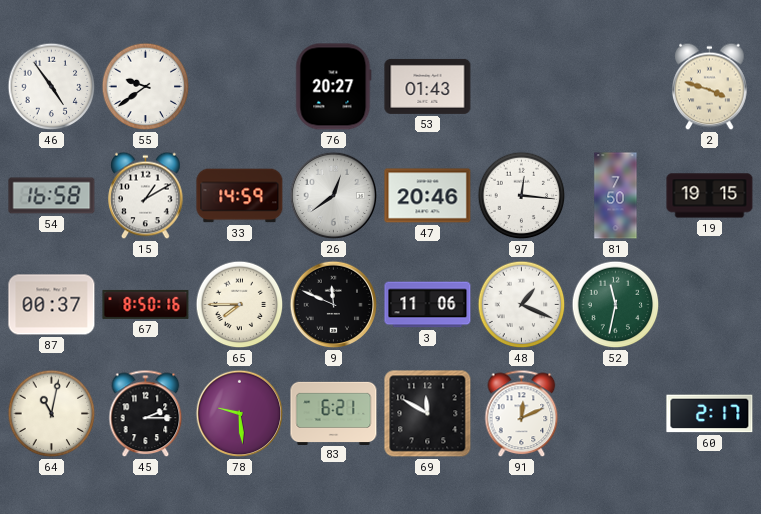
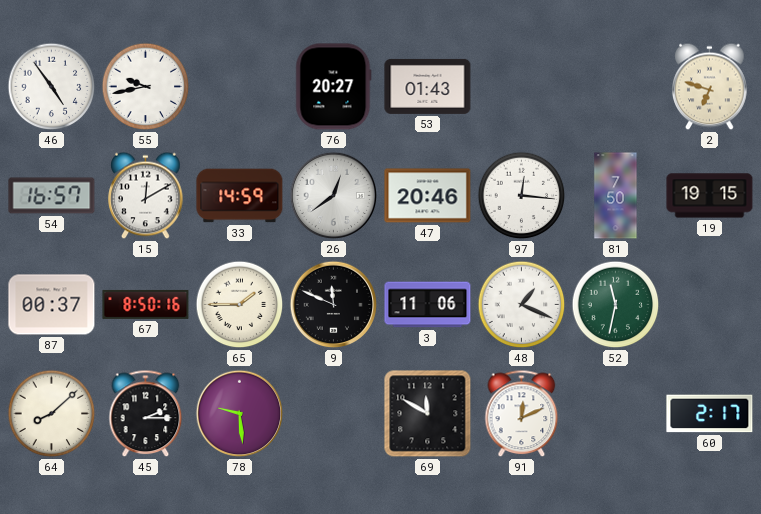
55: 9:39 -> 9:43 (146, 87)
2: 3:48 -> 6:48 (710, 87)
54: 16:58 -> 16:57 (52, 196)
15: 1:10 -> 12:10 (146, 196)
65: 7:45 -> 1:45 (240, 305)
64: 11:02 -> 8:08 (52, 414)
83: 6:21 -> none (334, 413)
